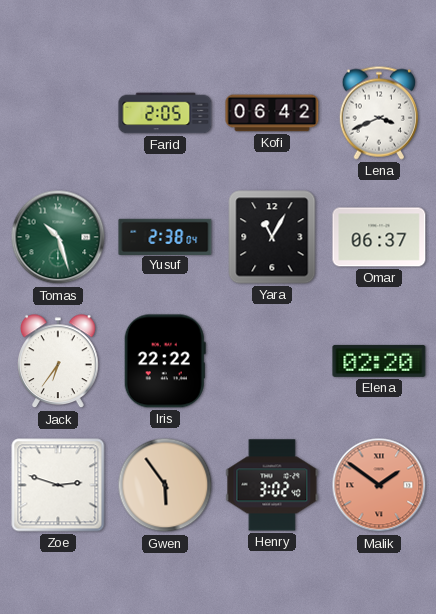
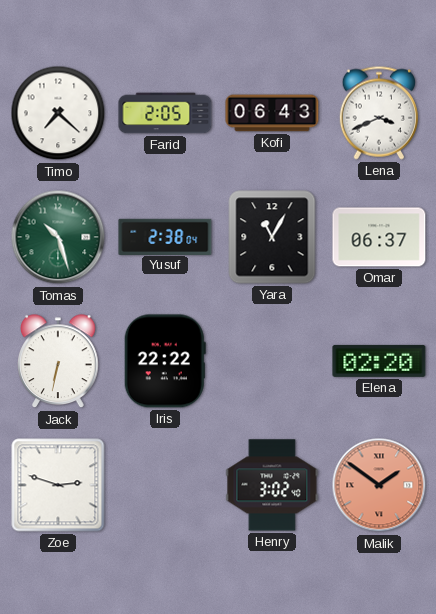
Timo: none -> 7:22 (58, 113)
Kofi: 06:42 -> 06:43 (272, 113)
Jack: 6:36 -> 6:32 (59, 362)
Gwen: 5:54 -> none (165, 485)
